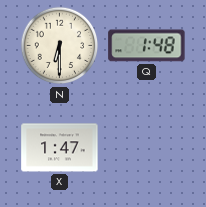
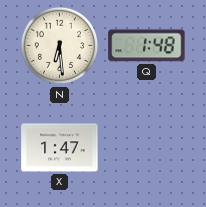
N: 6:30 -> 6:29 (60, 46)
